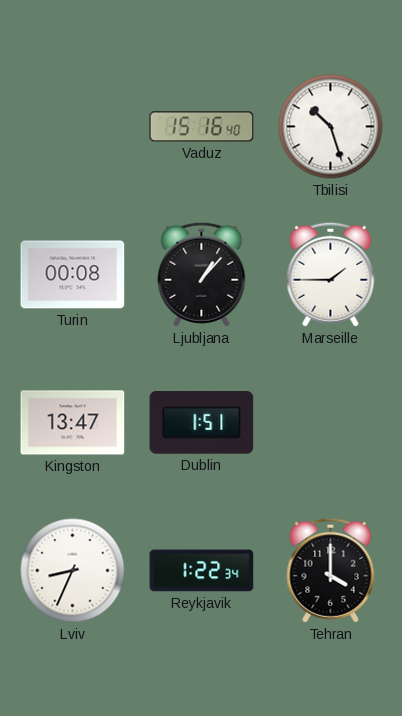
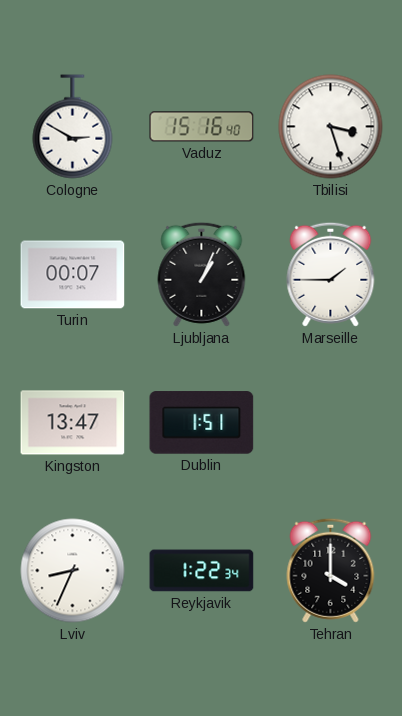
Cologne: none -> 2:50 (73, 127)
Tbilisi: 10:27 -> 3:27 (331, 127)
Turin: 00:08 -> 00:07 (73, 275)
Ljubljana: 1:07 -> 1:04 (202, 274)
